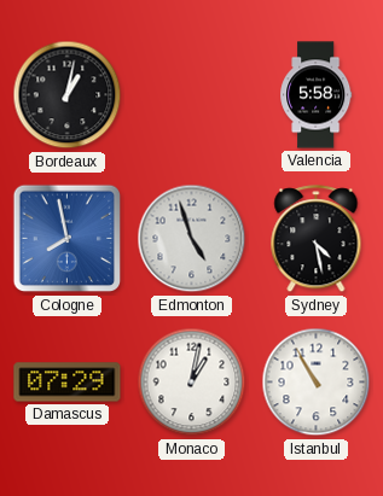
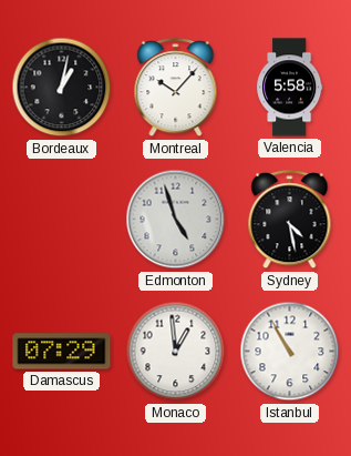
Montreal: none -> 10:07 (176, 88)
Cologne: 7:58 -> none (68, 239)
Monaco: 1:02 -> 12:59 (176, 352)
